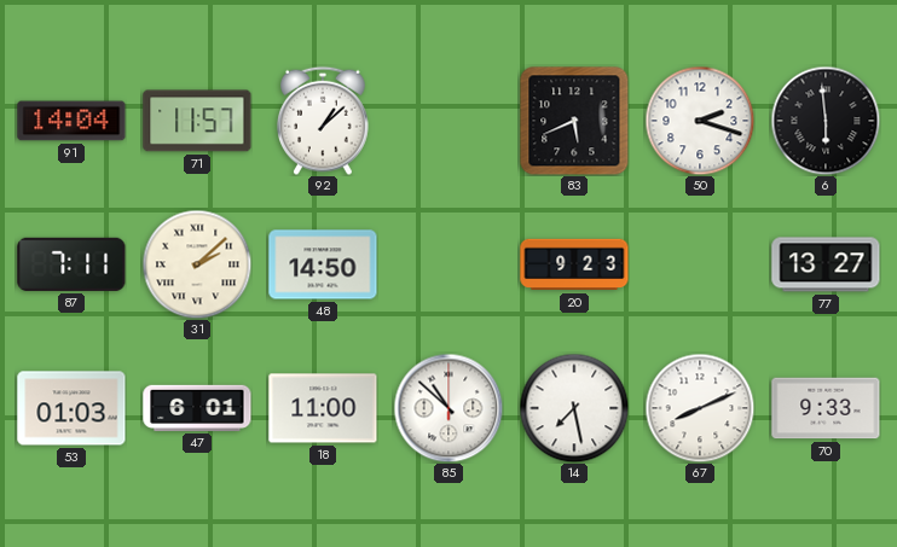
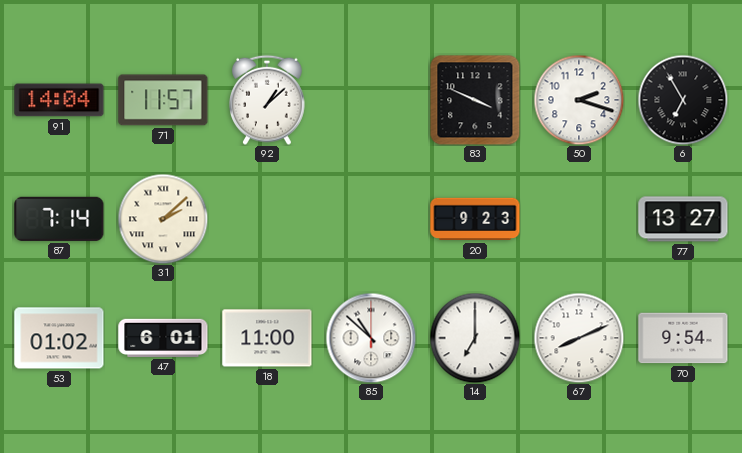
83: 5:41 -> 3:49 (475, 100)
6: 5:59 -> 6:55 (683, 100)
87: 7:11 -> 7:14 (59, 219)
48: 14:50 -> none (323, 264)
53: 01:03 -> 01:02 (59, 338)
14: 7:28 -> 7:00 (475, 338)
70: 9:33 -> 9:54 (683, 338)
